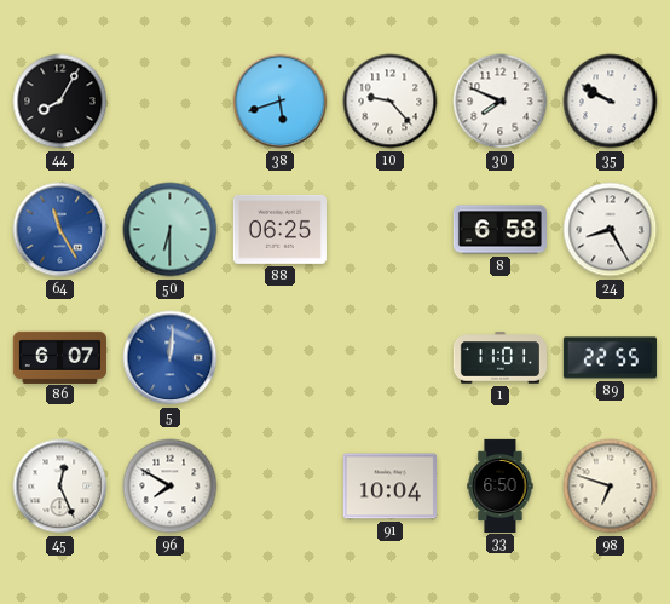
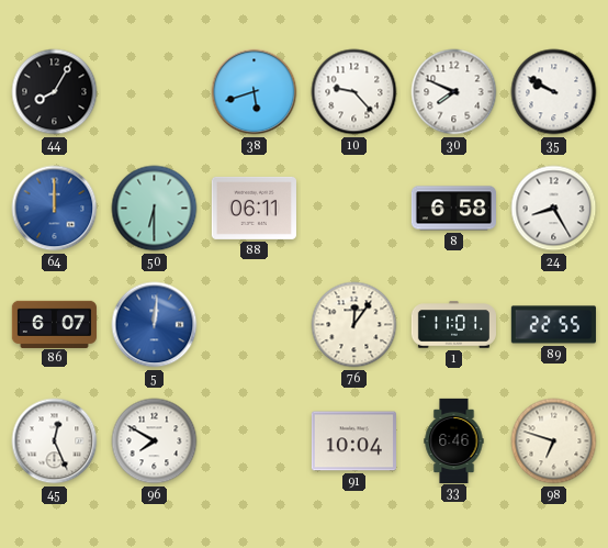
64: 11:25 -> 12:00 (55, 209)
88: 06:25 -> 06:11 (254, 208)
76: none -> 12:06 (354, 325)
33: 6:50 -> 6:46 (454, 440)
